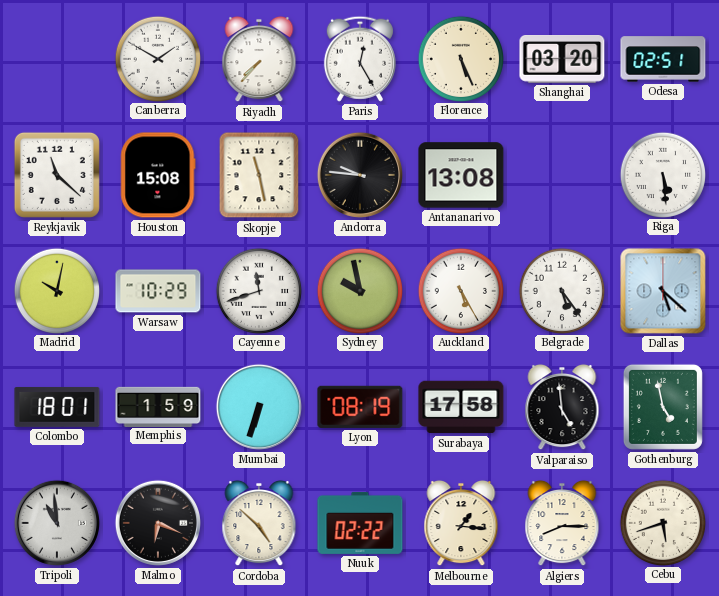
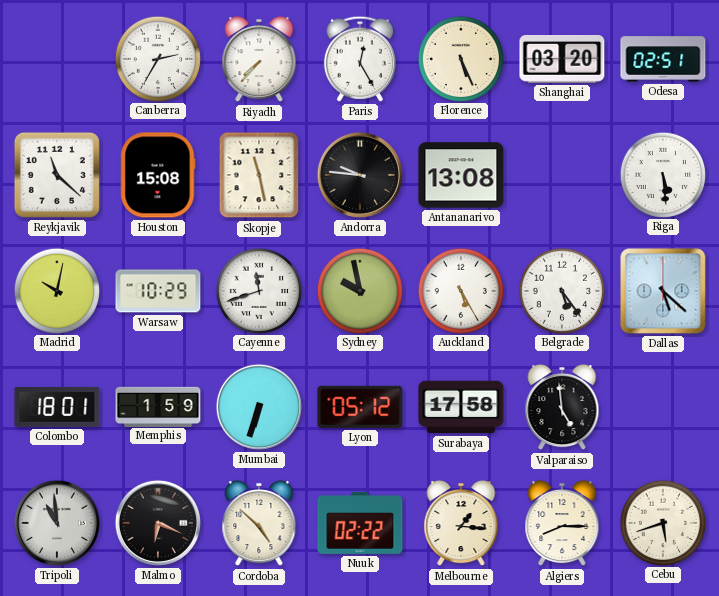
Canberra: 1:50 -> 2:35 (157, 58)
Lyon: 08:19 -> 05:12 (360, 407)
Gothenburg: 4:58 -> none (663, 407)
